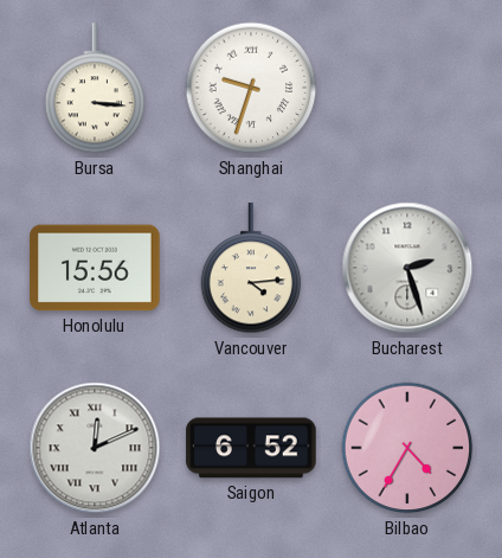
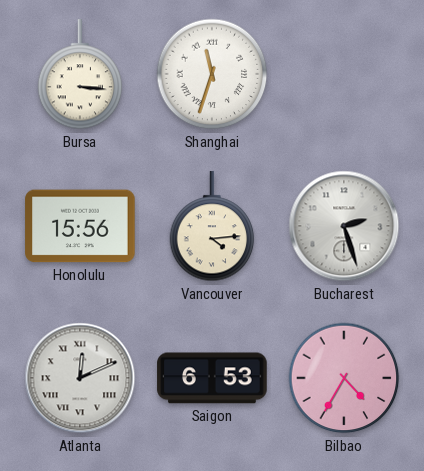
Shanghai: 9:33 -> 11:33 (212, 74)
Saigon: 6:52 -> 6:53 (212, 378)
